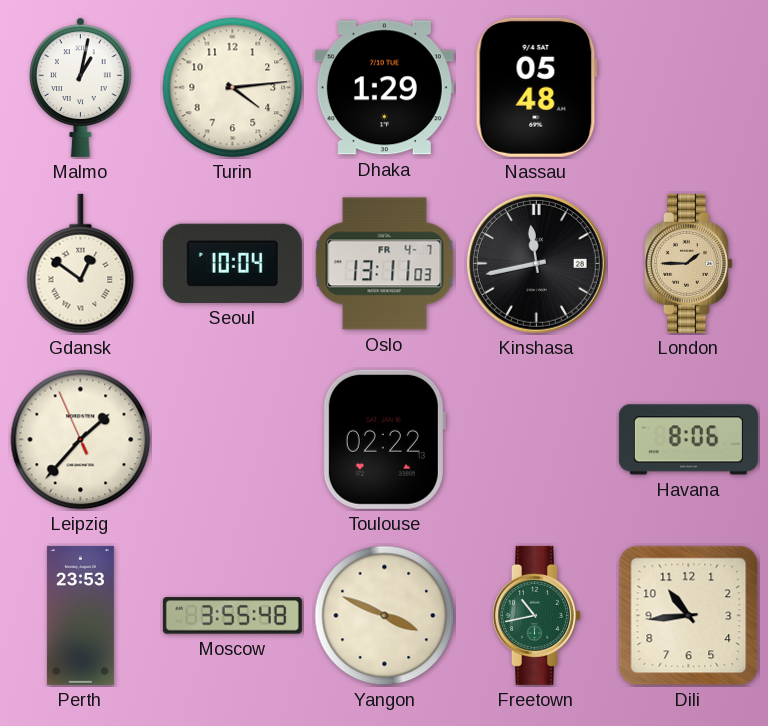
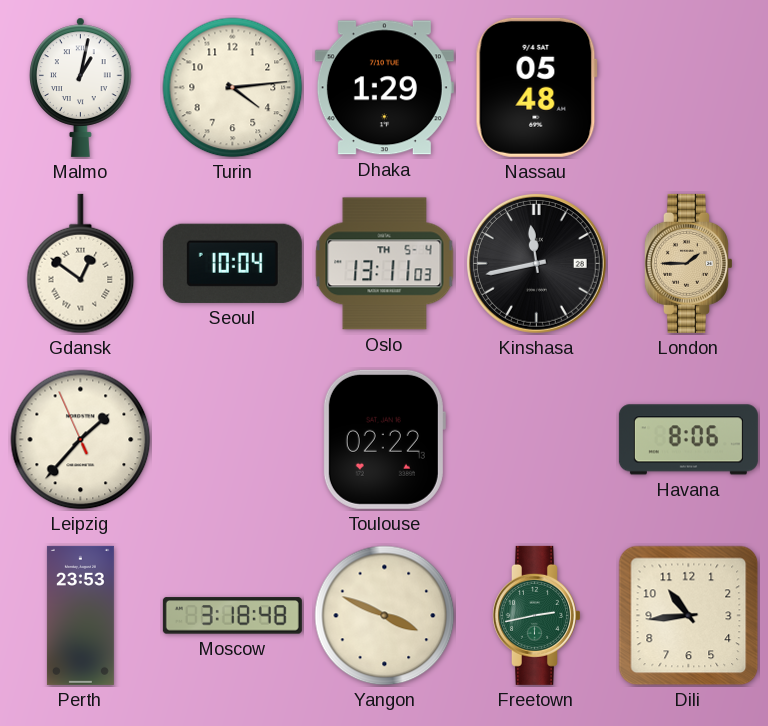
Oslo date: FR 4-7 -> TH 5-4 (385, 264)
Moscow: 3:55 -> 3:18 (232, 616)
Freetown: 10:43 -> 2:43 (536, 615)
